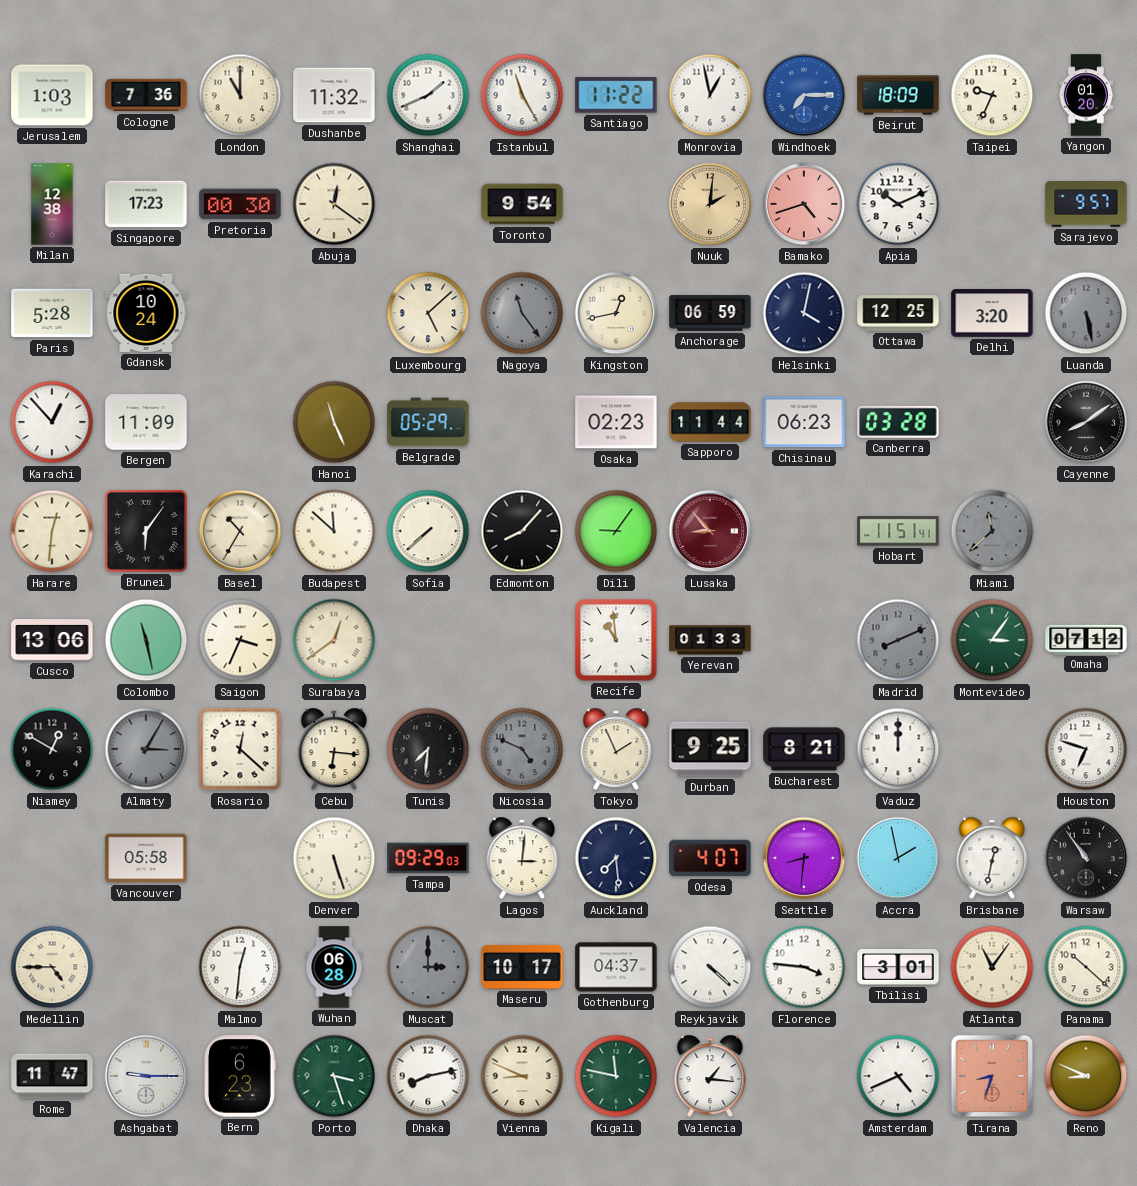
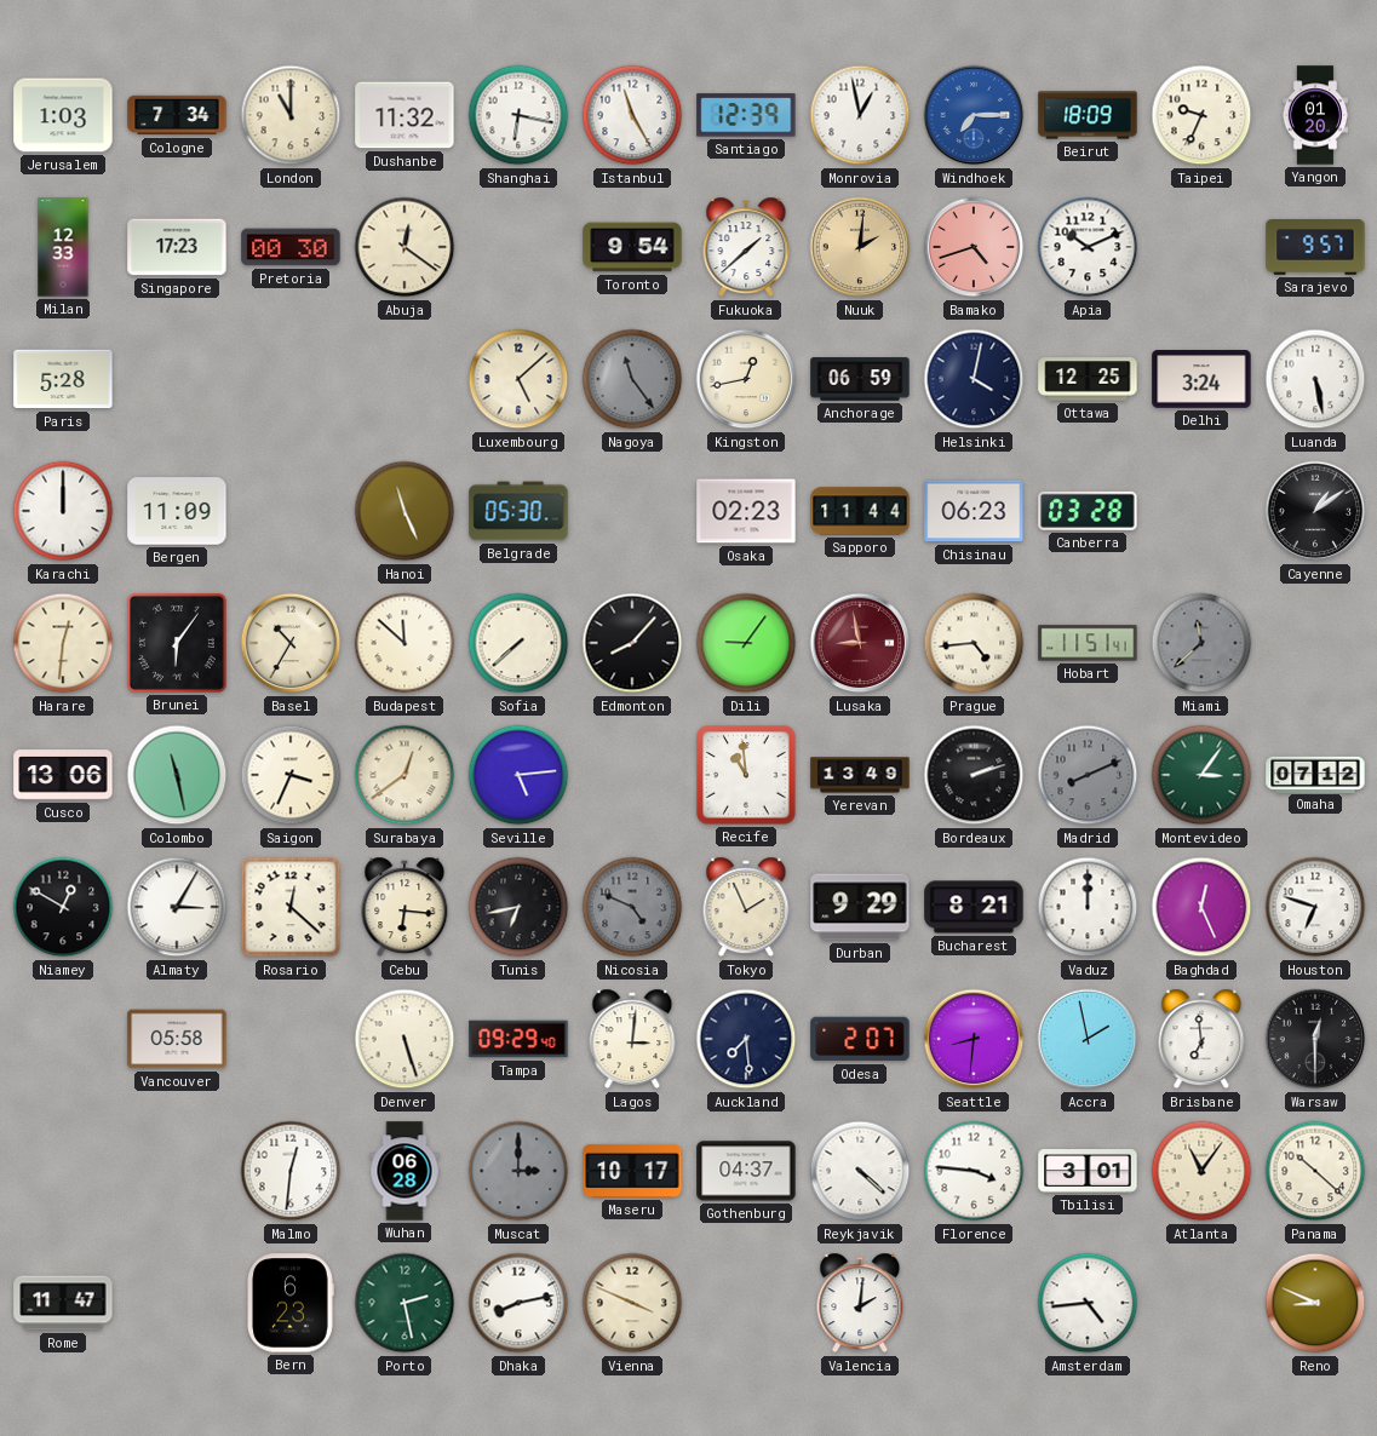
Cologne: 7:36 -> 7:34 (177, 115)
Shanghai: 1:41 -> 6:17 (518, 115)
Santiago: 11:22 -> 12:39 (746, 115)
Milan: 12:38 -> 12:33 (63, 247)
Fukuoka: none -> 1:38 (746, 247)
Gdansk: 10:24 -> none (146, 313)
Delhi: 3:20 -> 3:24 (1201, 379)
Luanda dial: grey -> white (1315, 379)
Karachi: 12:53 -> 12:00 (63, 511)
Belgrade: 05:29 -> 05:30 (518, 511)
Cayenne: 8:09 -> 1:09 (1315, 511)
Lusaka: 8:53 -> 8:58 (860, 643)
Prague: none -> 4:44 (974, 643)
Seville: none -> 5:14 (518, 775)
Yerevan: 01:33 -> 13:49 (860, 775)
Bordeaux: none -> 2:12 (974, 775)
Almaty dial: grey -> white (177, 907)
Tunis: 7:31 -> 6:43 (518, 907)
Durban: 9:25 -> 9:29 (860, 907)
Baghdad: none -> 12:26 (1201, 907)
Tampa: 09:29:03 -> 09:29:40 (518, 1039)
Odesa: 4:07 -> 2:07 (860, 1039)
Brisbane: 12:32 -> 6:59 (1201, 1039)
Warsaw: 10:54 -> 12:30 (1315, 1039)
Medellin: 4:45 -> none (52, 967)
Ashgabat: 9:15 -> none (146, 1076)
Porto: 3:27 -> 2:28 (405, 1303)
Vienna: 8:49 -> 3:49 (632, 1303)
Kigali: 11:47 -> none (616, 1076)
Valencia: 1:16 -> 2:01 (860, 1303)
Amsterdam: 4:41 -> 4:44 (1088, 1303)
Tirana: 8:33 -> none (992, 1076)
